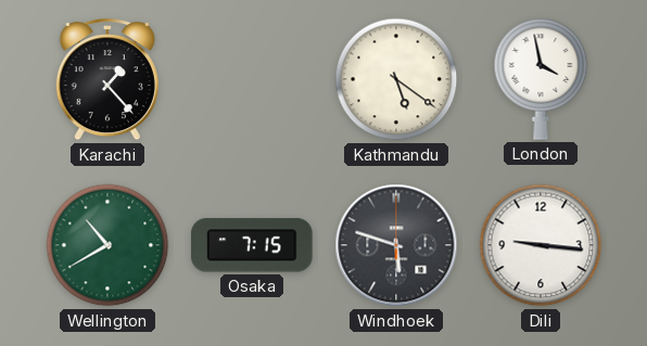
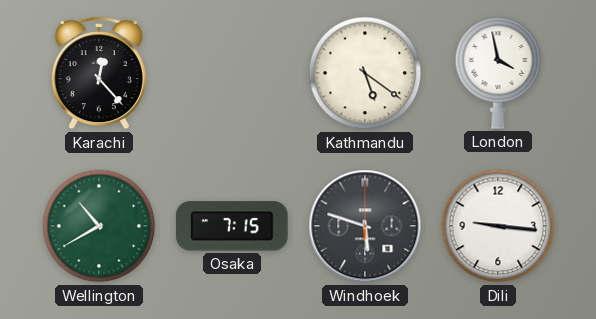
Karachi: 1:23 -> 12:23 (99, 74)
